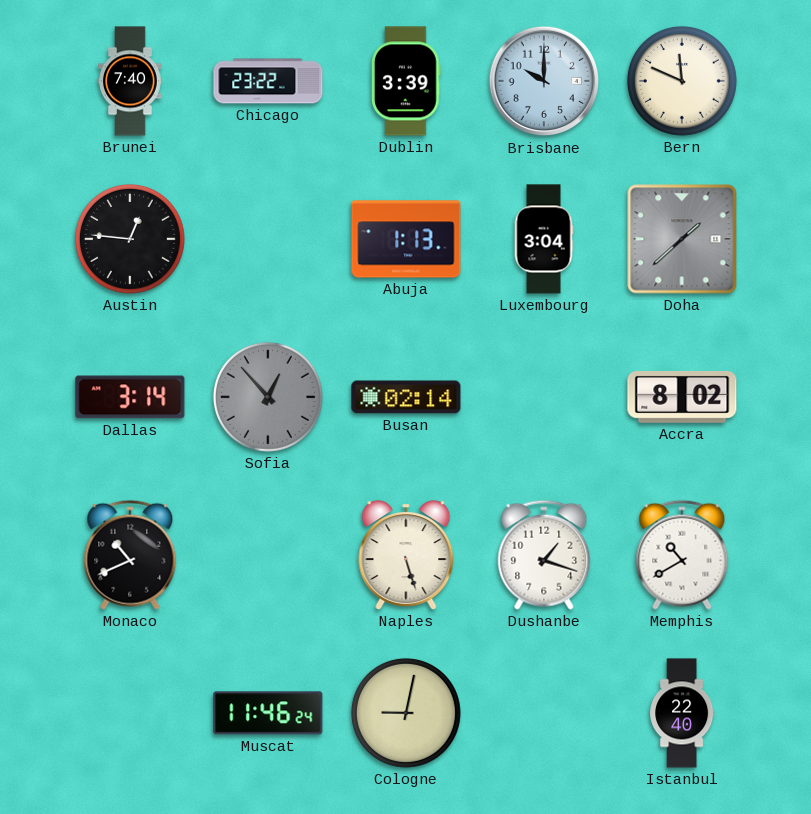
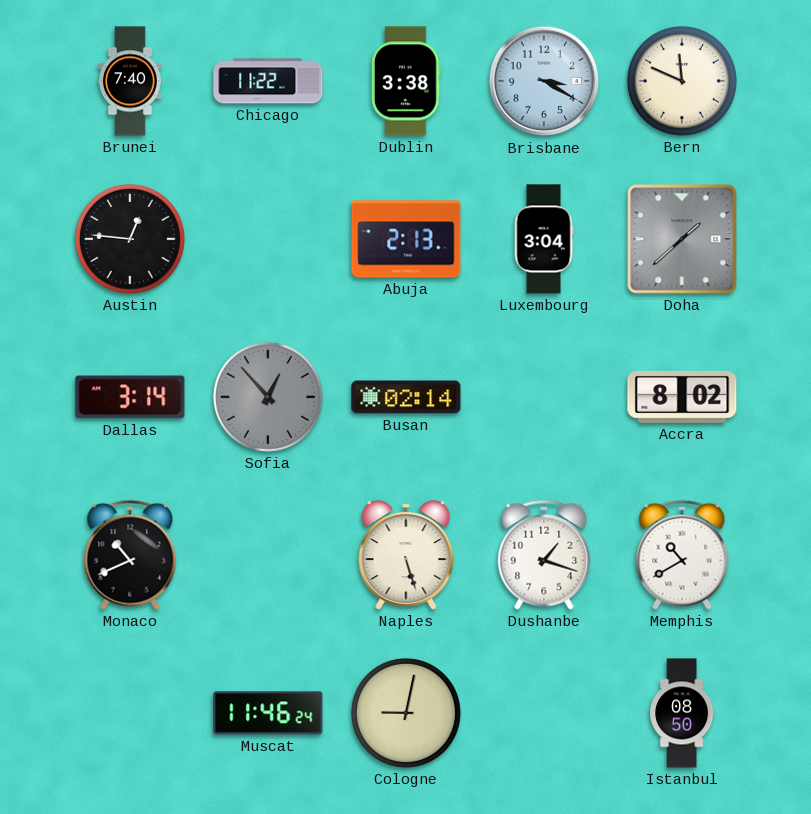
Chicago: 23:22 -> 11:22 (268, 81)
Dublin: 3:39 -> 3:38 (407, 81)
Brisbane: 10:00 -> 3:20 (544, 81)
Abuja: 1:13 -> 2:13 (406, 239)
Istanbul: 22:40 -> 08:50 (683, 713)
